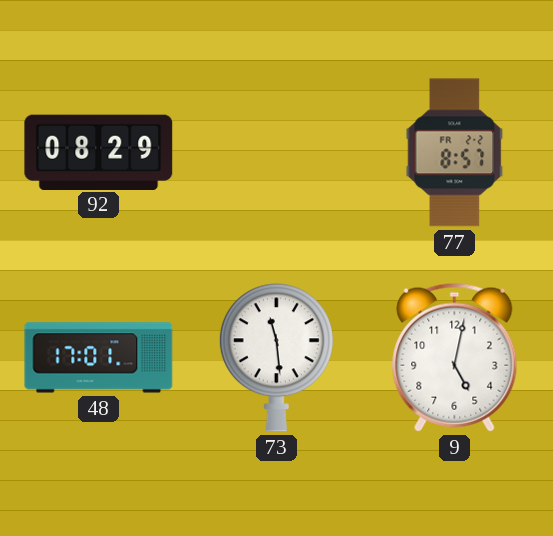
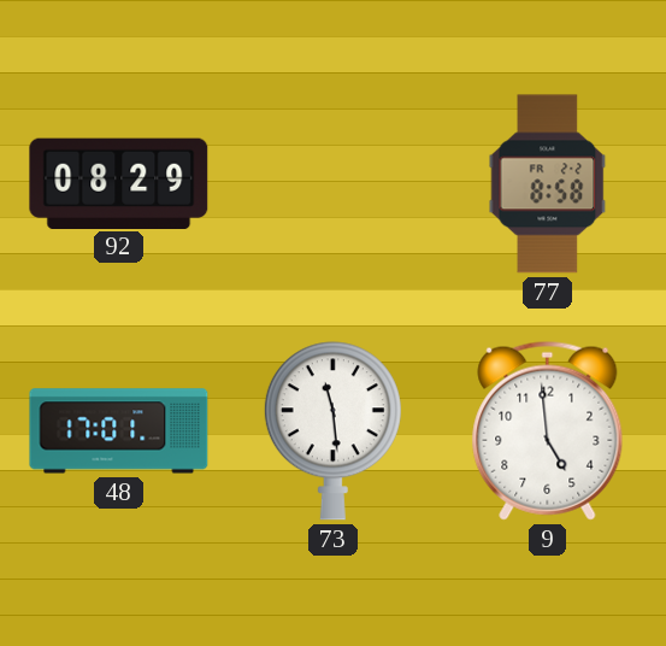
77: 8:57 -> 8:58 (548, 184)
9: 5:02 -> 4:59 (548, 430)
